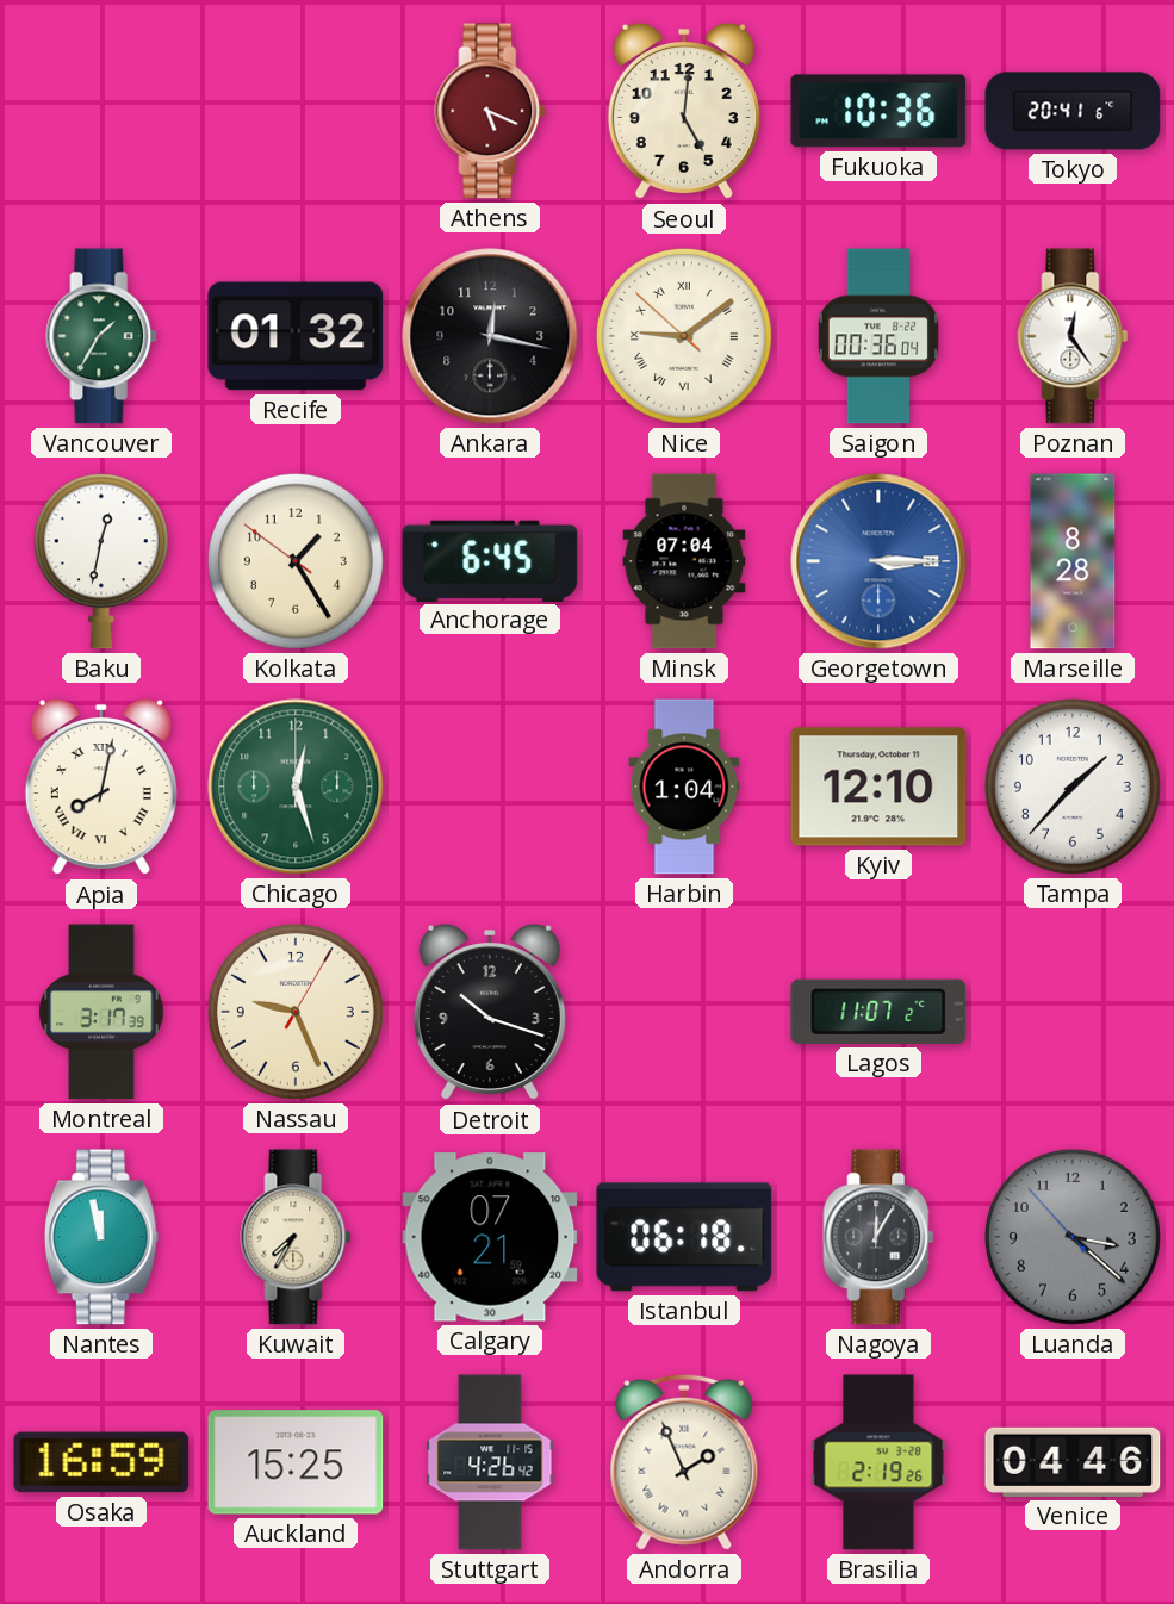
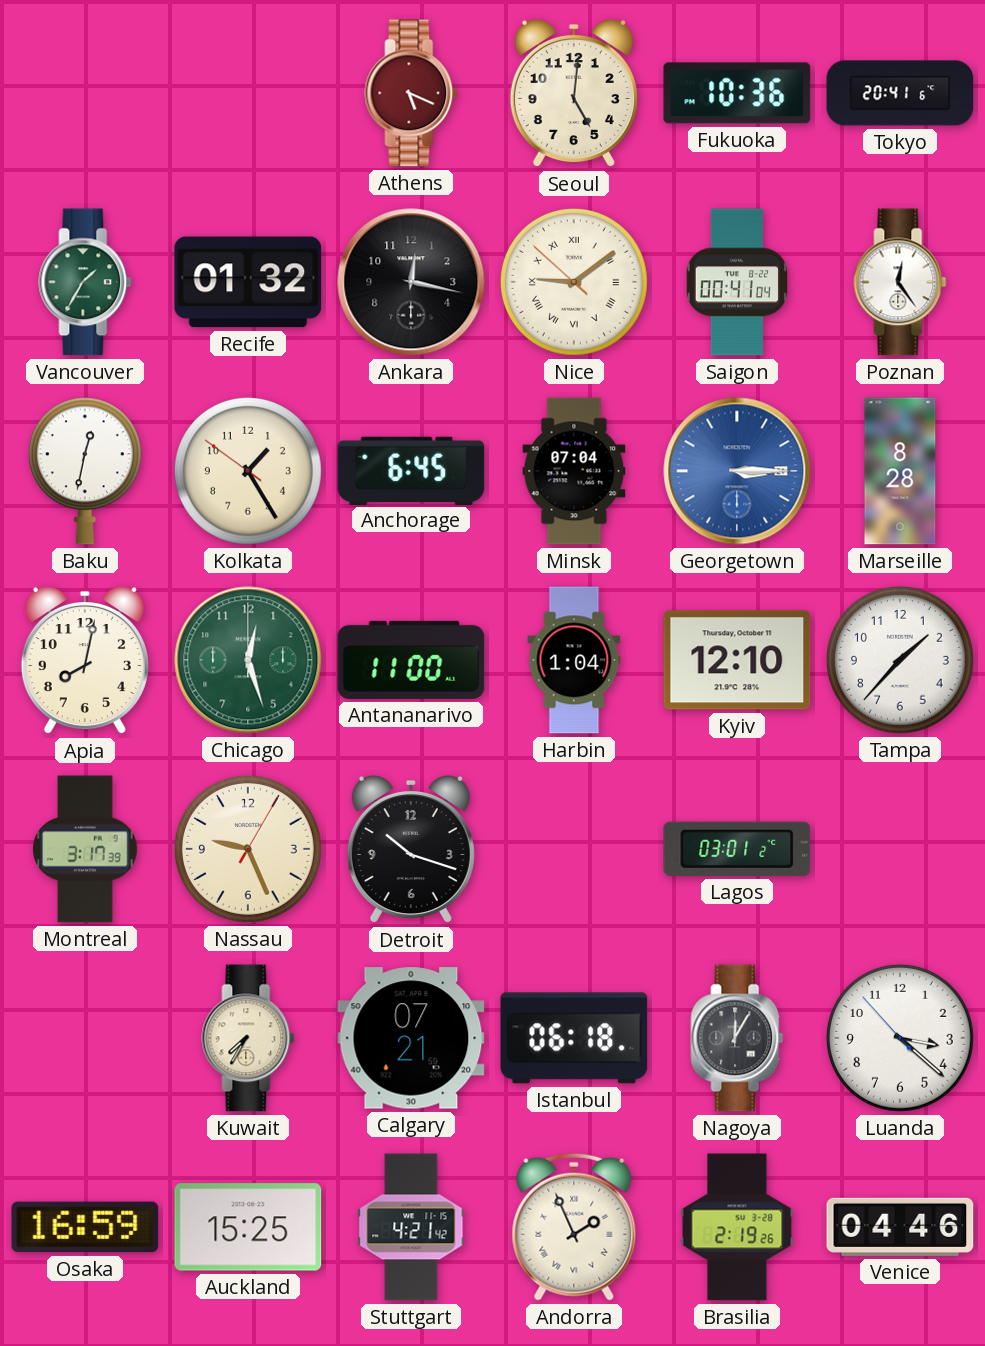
Saigon: 00:36 -> 00:41 (737, 282)
Apia numerals: Roman -> Arabic (85, 660)
Antananarivo: none -> 11:00 (411, 660)
Lagos: 11:07 -> 03:01 (737, 849)
Nantes: 11:58 -> none (101, 1237)
Luanda dial: grey -> white (900, 1038)
Stuttgart: 4:26 -> 4:21 (411, 1227)
